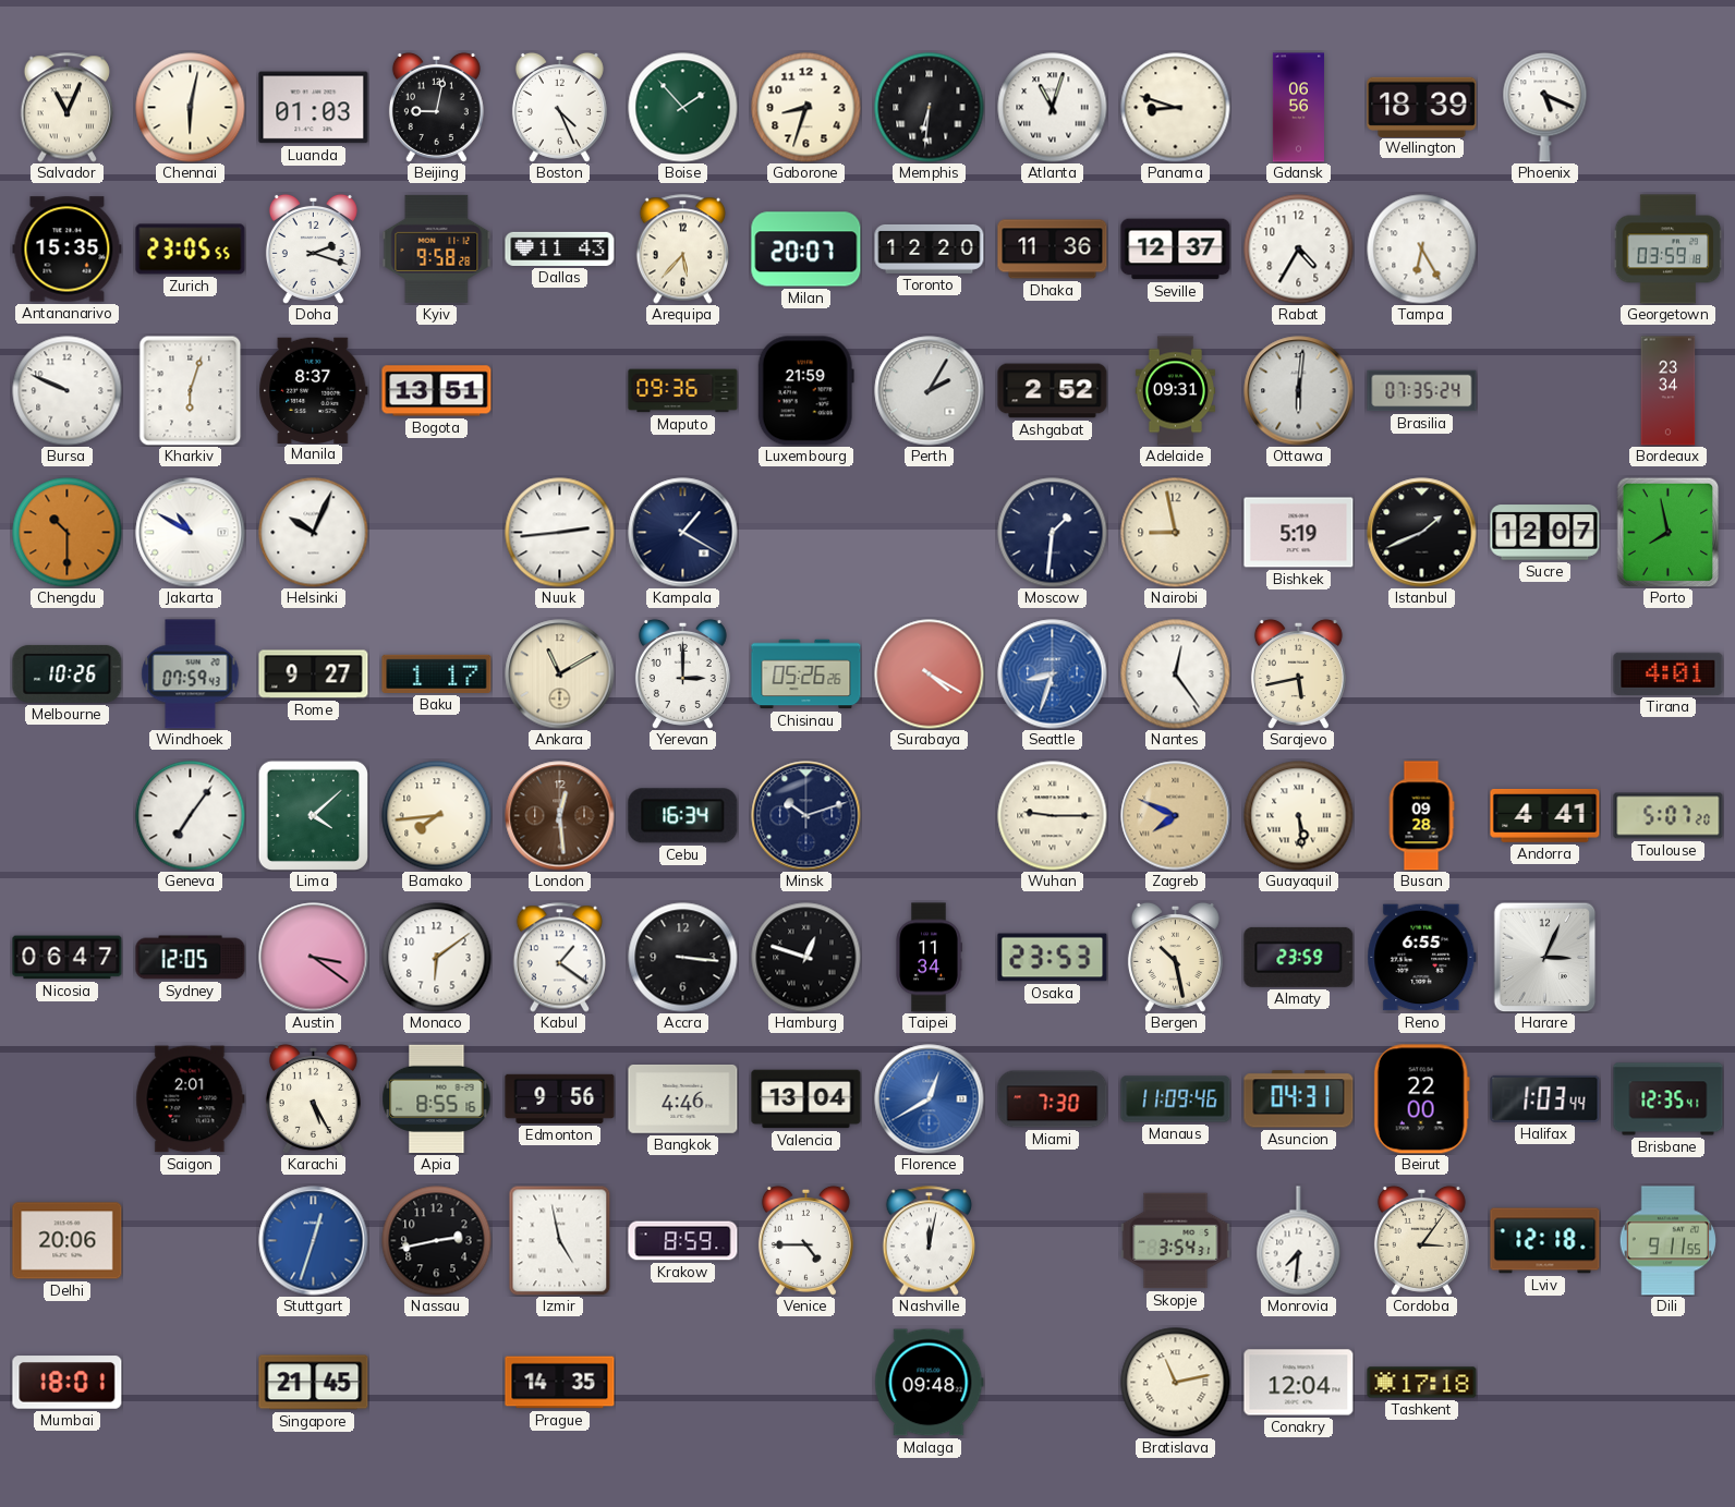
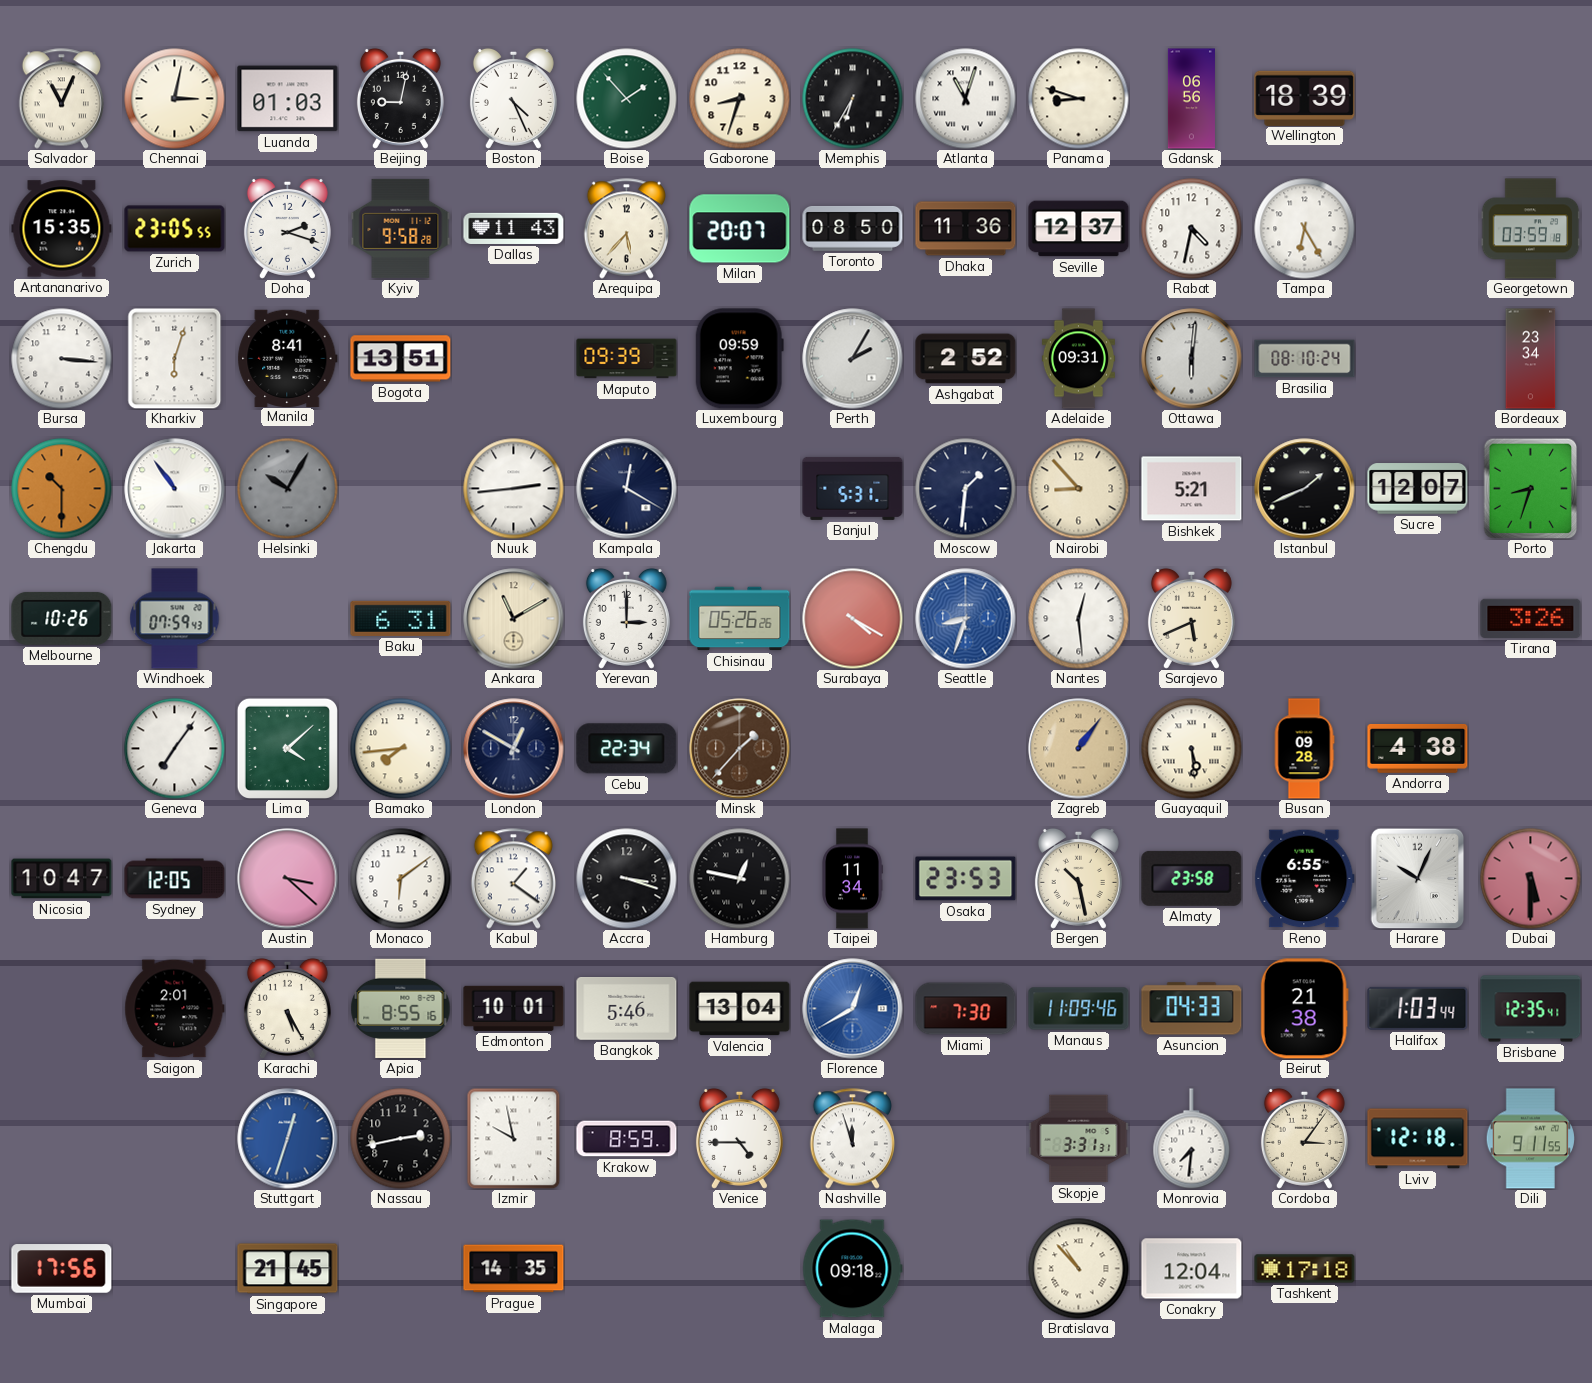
Chennai: 6:02 -> 3:02 (175, 99)
Memphis: 6:31 -> 6:35 (853, 99)
Phoenix: 5:19 -> none (1545, 108)
Toronto: 12:20 -> 08:50 (853, 228)
Rabat: 4:35 -> 4:32 (1192, 229)
Bursa: 9:49 -> 3:16 (62, 359)
Manila: 8:37 -> 8:41 (288, 358)
Maputo: 09:36 -> 09:39 (627, 359)
Luxembourg: 21:59 -> 09:59 (739, 359)
Brasilia: 07:35 -> 08:10 (1305, 359)
Jakarta: 10:50 -> 10:54 (175, 489)
Helsinki: 10:04 -> 10:05 (288, 489)
Helsinki dial: white -> grey (288, 489)
Kampala: 1:20 -> 12:20 (627, 489)
Banjul: none -> 5:31 (853, 488)
Nairobi: 8:58 -> 8:53 (1079, 489)
Bishkek: 5:19 -> 5:21 (1192, 489)
Porto: 7:58 -> 8:33 (1531, 488)
Rome: 9:27 -> none (314, 674)
Baku: 1:17 -> 6:31 (401, 618)
Nantes: 12:24 -> 12:29 (1079, 619)
Sarajevo: 5:43 -> 5:41 (1191, 618)
Tirana: 4:01 -> 3:26 (1531, 618)
London: 12:29 -> 12:50 (514, 749)
London dial: brown -> navy (514, 749)
Cebu: 16:34 -> 22:34 (627, 749)
Minsk: 10:12 -> 1:37 (740, 749)
Minsk dial: navy -> brown (740, 749)
Wuhan: 9:15 -> none (1053, 816)
Zagreb: 7:49 -> 1:06 (1079, 749)
Andorra: 4:41 -> 4:38 (1418, 748)
Toulouse: 5:07 -> none (1669, 816)
Nicosia: 06:47 -> 10:47 (62, 879)
Austin: 3:21 -> 3:22 (288, 879)
Accra: 3:16 -> 3:18 (627, 879)
Hamburg: 12:48 -> 12:47 (740, 879)
Almaty: 23:59 -> 23:58 (1192, 878)
Harare: 3:04 -> 10:04 (1418, 878)
Dubai: none -> 5:30 (1531, 879)
Edmonton: 9:56 -> 10:01 (514, 1008)
Bangkok: 4:46 -> 5:46 (627, 1009)
Asuncion: 04:31 -> 04:33 (1192, 1009)
Beirut: 22:00 -> 21:38 (1304, 1009)
Delhi: 20:06 -> none (68, 1241)
Izmir: 4:58 -> 9:58 (514, 1138)
Nashville: 12:02 -> 11:57 (852, 1139)
Skopje: 3:54 -> 3:31 (1079, 1139)
Mumbai: 18:01 -> 17:56 (62, 1269)
Malaga: 09:48 -> 09:18 (853, 1269)
Bratislava: 11:13 -> 10:53 (1079, 1269)
